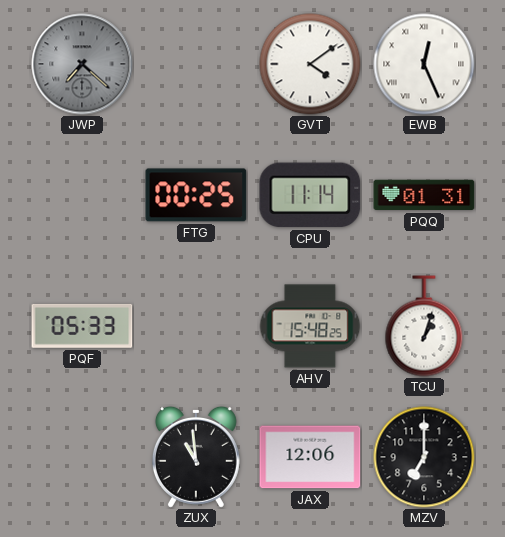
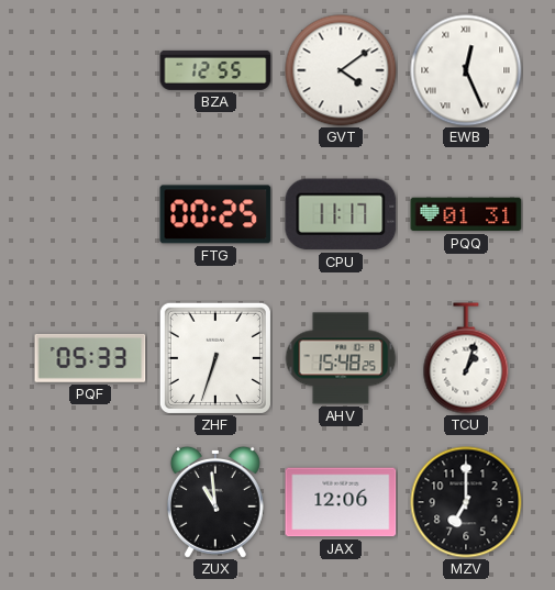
JWP: 7:22 -> none (82, 64)
BZA: none -> 12:55 (215, 70)
CPU: 11:14 -> 11:17 (341, 214)
ZHF: none -> 6:33 (215, 358)
